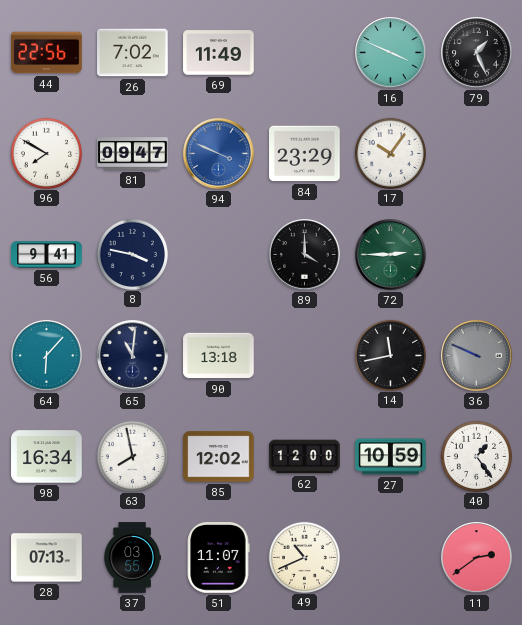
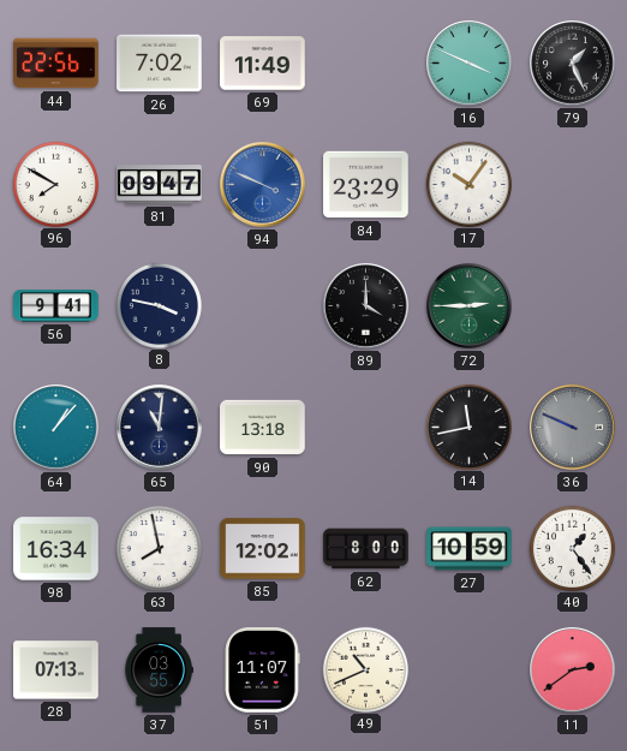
64: 6:07 -> 1:07 (56, 428)
62: 12:00 -> 8:00 (366, 549)
